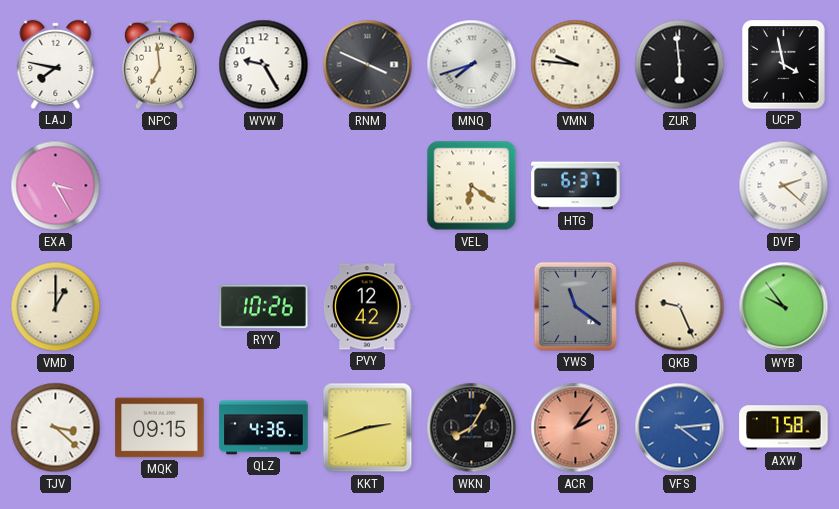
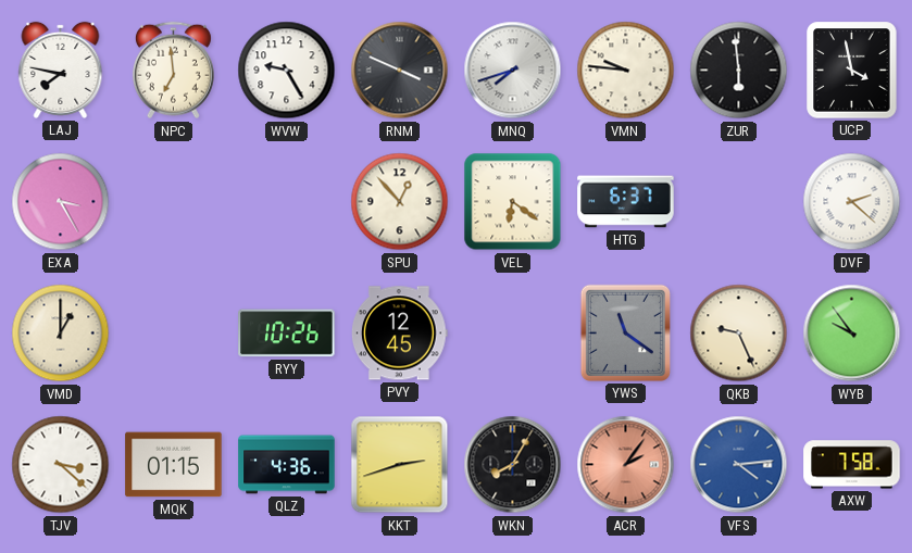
SPU: none -> 12:53 (400, 202)
PVY: 12:42 -> 12:45 (400, 334)
MQK: 09:15 -> 01:15 (174, 465)
